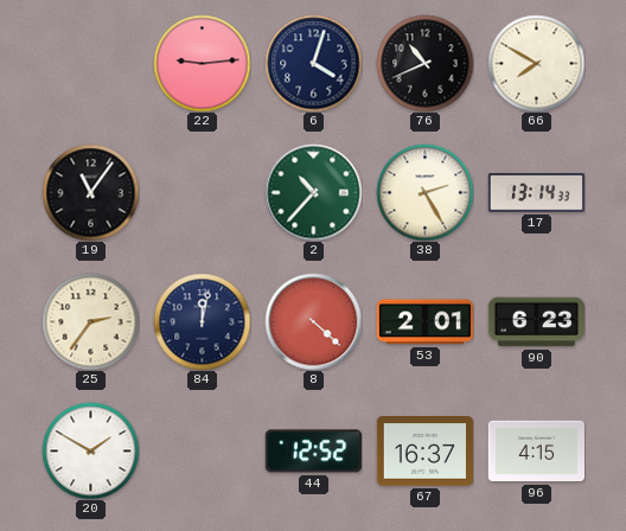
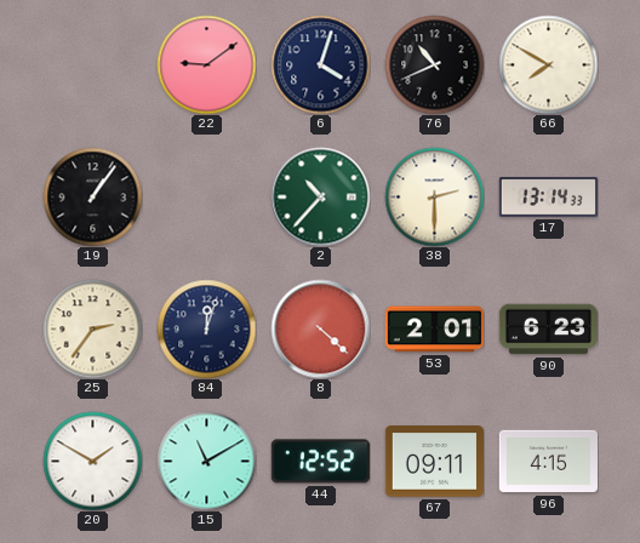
22: 9:14 -> 9:09 (206, 64)
19: 11:06 -> 1:06 (92, 196)
38: 2:25 -> 2:30 (434, 196)
84: 12:02 -> 12:03 (206, 328)
15: none -> 11:10 (206, 461)
67: 16:37 -> 09:11 (434, 462)
